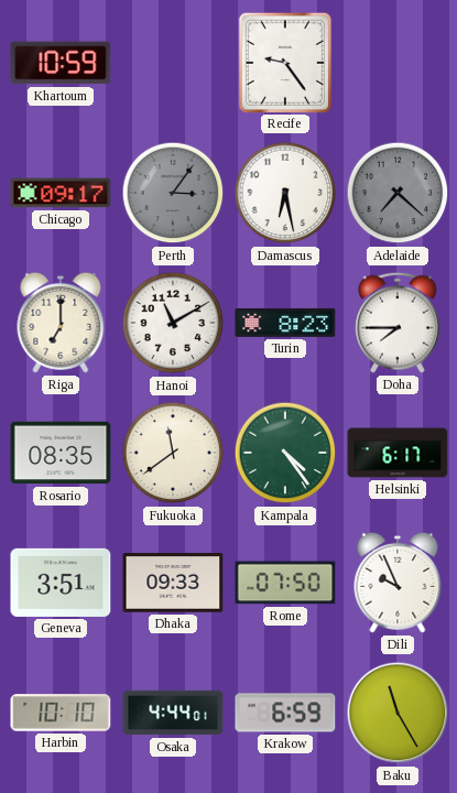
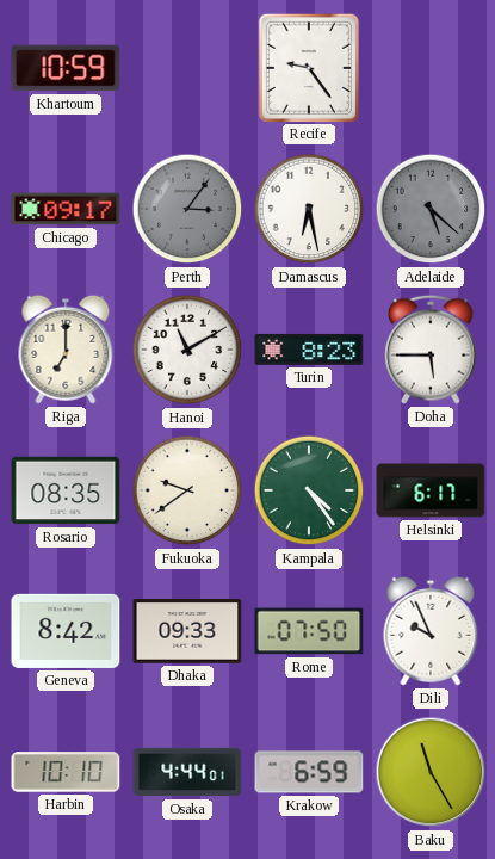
Adelaide: 7:22 -> 5:22 (431, 209)
Doha: 7:45 -> 5:45 (431, 350)
Fukuoka: 11:39 -> 9:39 (187, 490)
Geneva: 3:51 -> 8:42 (66, 631)
